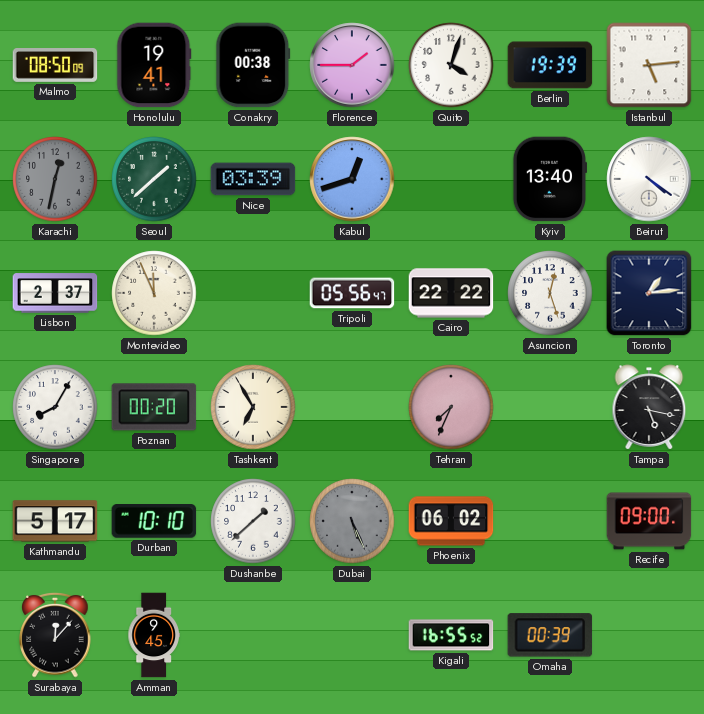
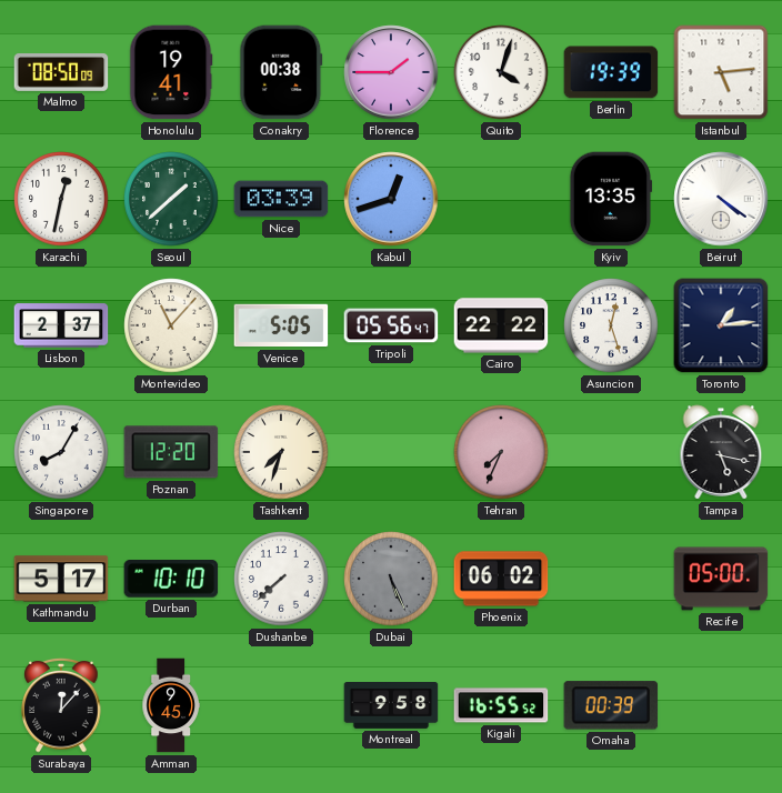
Karachi dial: grey -> white (61, 199)
Kyiv: 13:40 -> 13:35 (610, 199)
Montevideo: 11:56 -> 11:07 (171, 325)
Venice: none -> 5:05 (281, 325)
Poznan: 00:20 -> 12:20 (171, 452)
Tashkent: 6:55 -> 7:33 (281, 452)
Dushanbe: 1:38 -> 7:38 (281, 579)
Recife: 09:00 -> 05:00 (721, 579)
Montreal: none -> 9:58 (391, 706)
